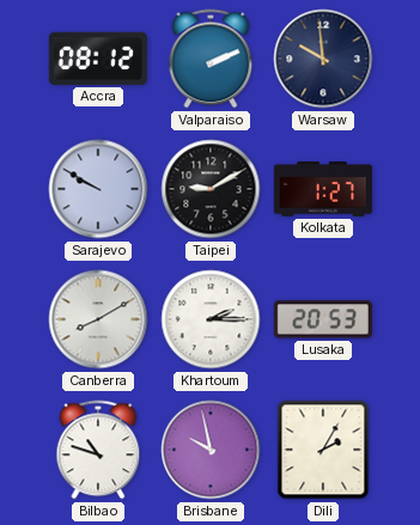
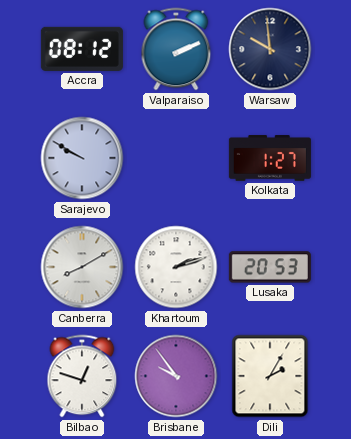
Taipei: 9:10 -> none (211, 189)
Khartoum: 2:15 -> 2:12 (176, 267)
Bilbao: 10:48 -> 12:48 (82, 376)
Brisbane: 9:58 -> 9:54 (176, 376)
